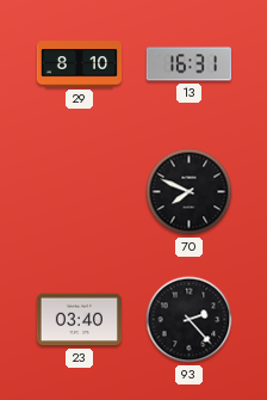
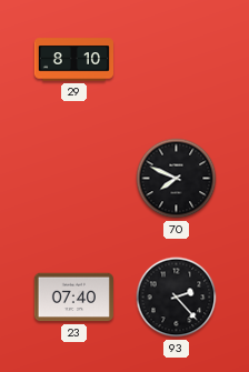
13: 16:31 -> none (188, 64)
23: 03:40 -> 07:40 (73, 298)
